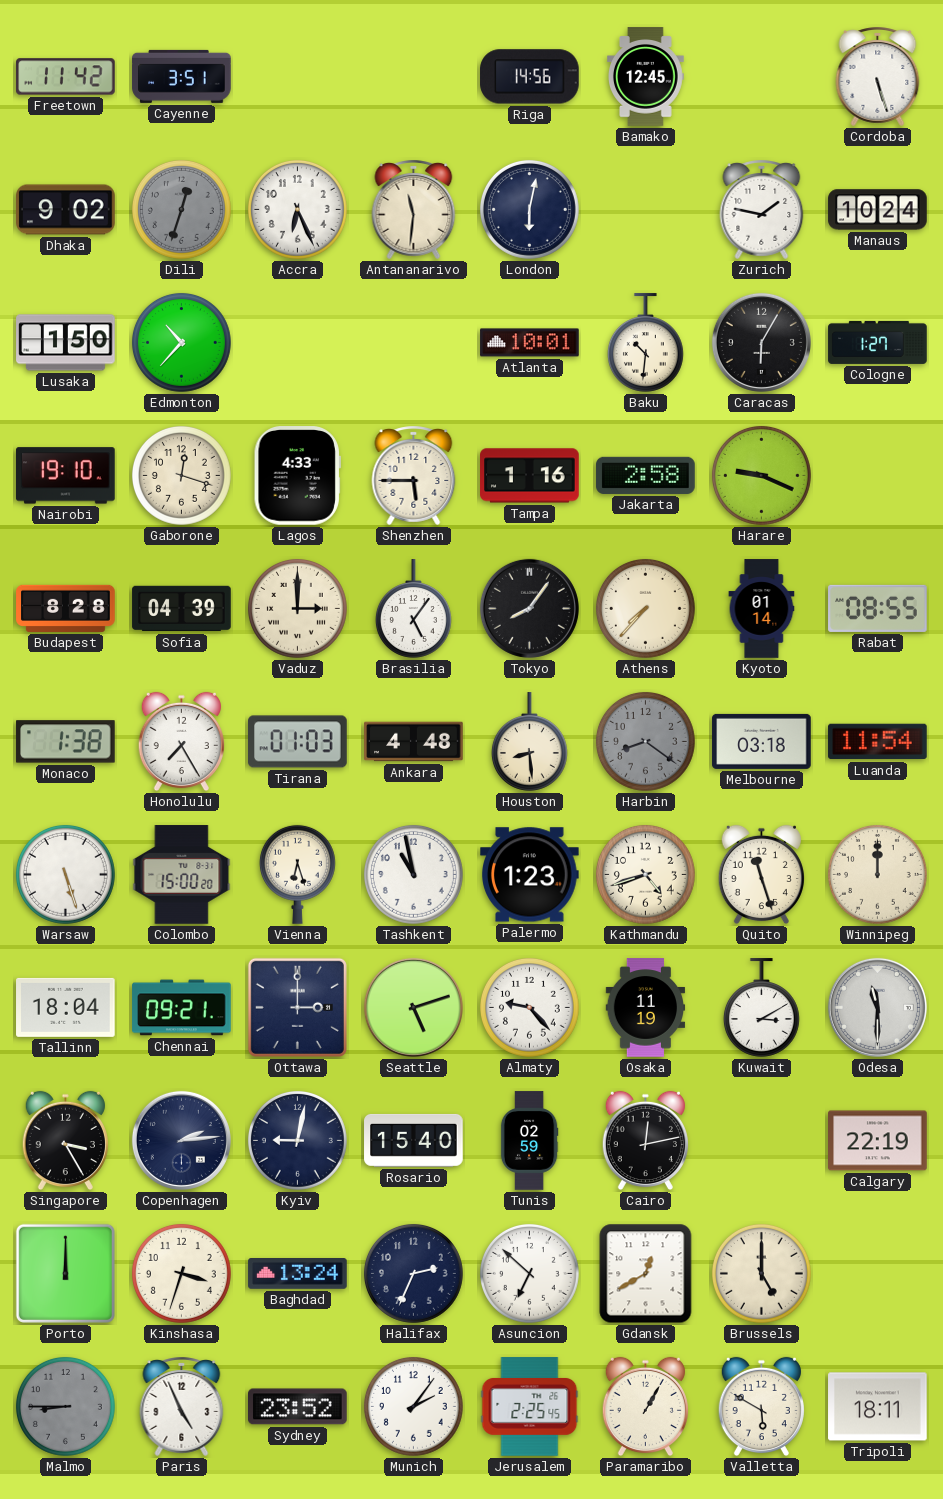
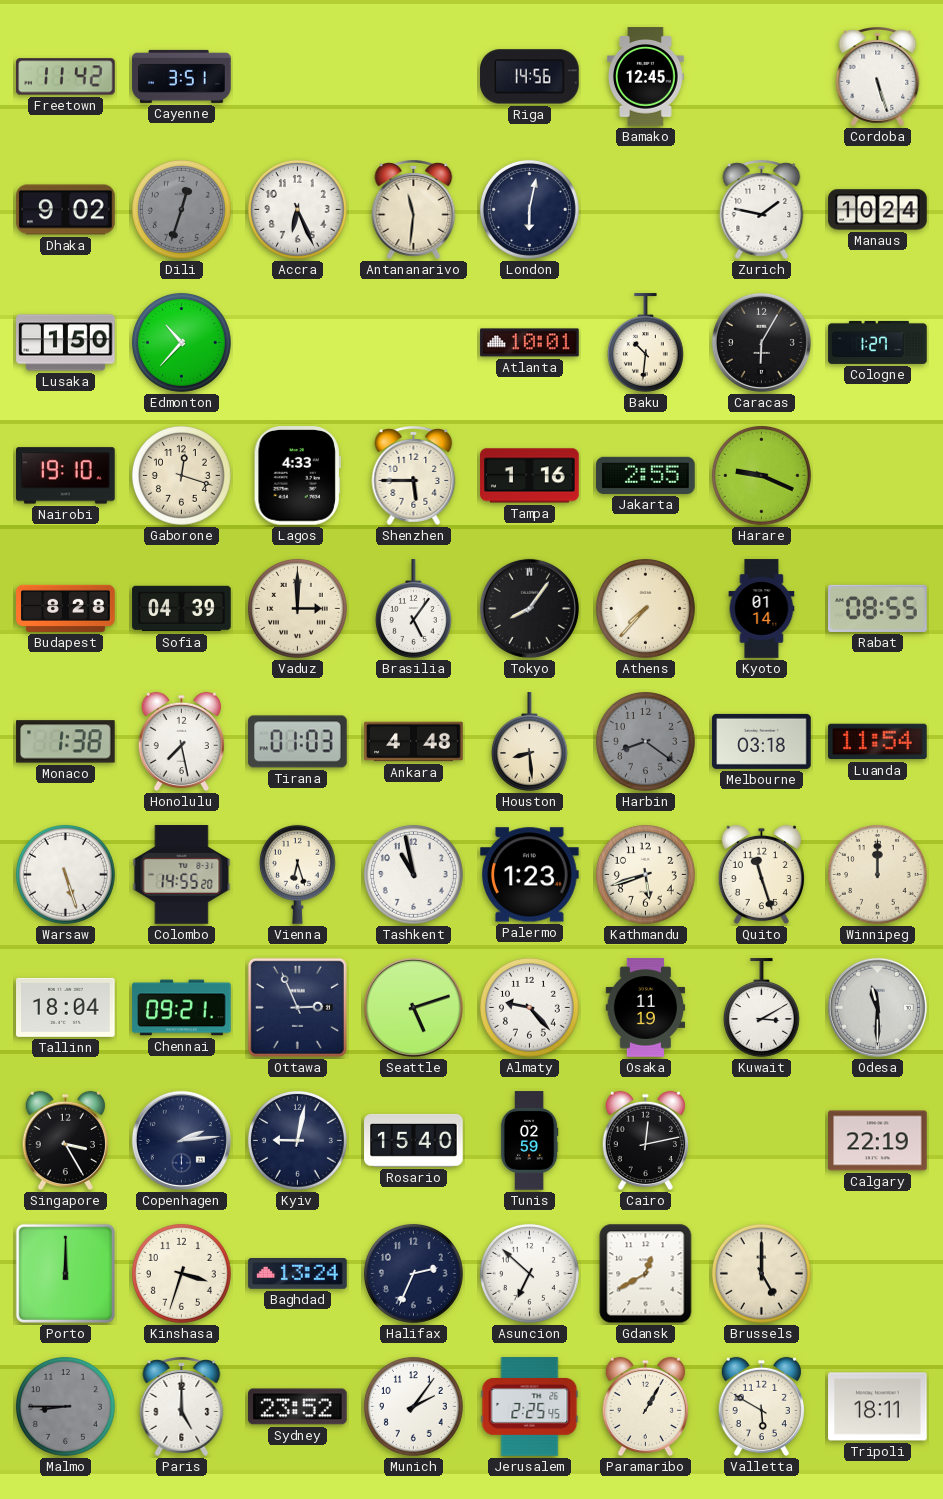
Jakarta: 2:58 -> 2:55 (646, 475)
Honolulu: 7:25 -> 7:28 (181, 742)
Colombo: 15:00 -> 14:55 (182, 875)
Kathmandu: 4:42 -> 5:42 (645, 874)
Ottawa: 3:00 -> 2:56 (297, 1007)
Paris: 4:56 -> 5:00 (182, 1406)
